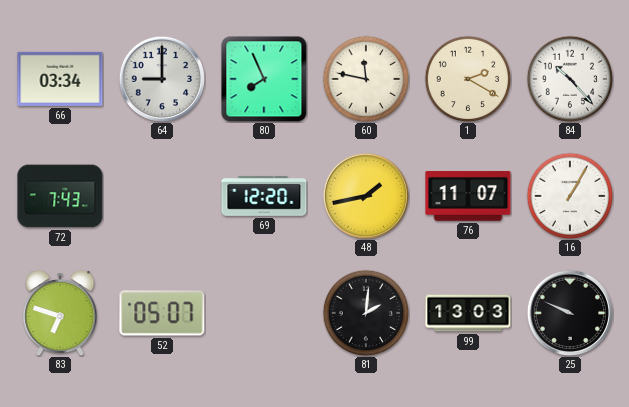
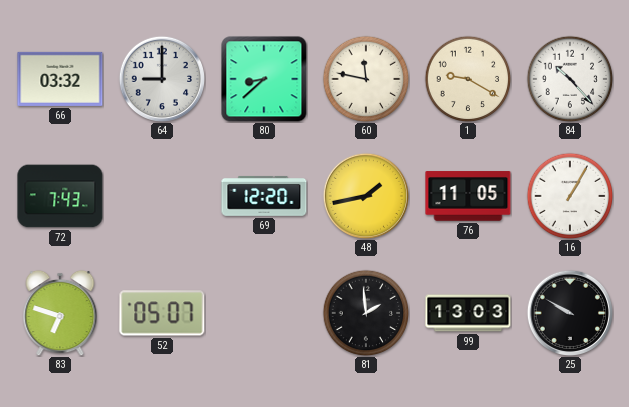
66: 03:34 -> 03:32 (60, 79)
80: 7:56 -> 8:38 (264, 79)
1: 2:20 -> 9:20 (468, 79)
76: 11:07 -> 11:05 (468, 196)
81: 2:01 -> 1:59 (366, 313)
25: 9:49 -> 9:50 (569, 312)
